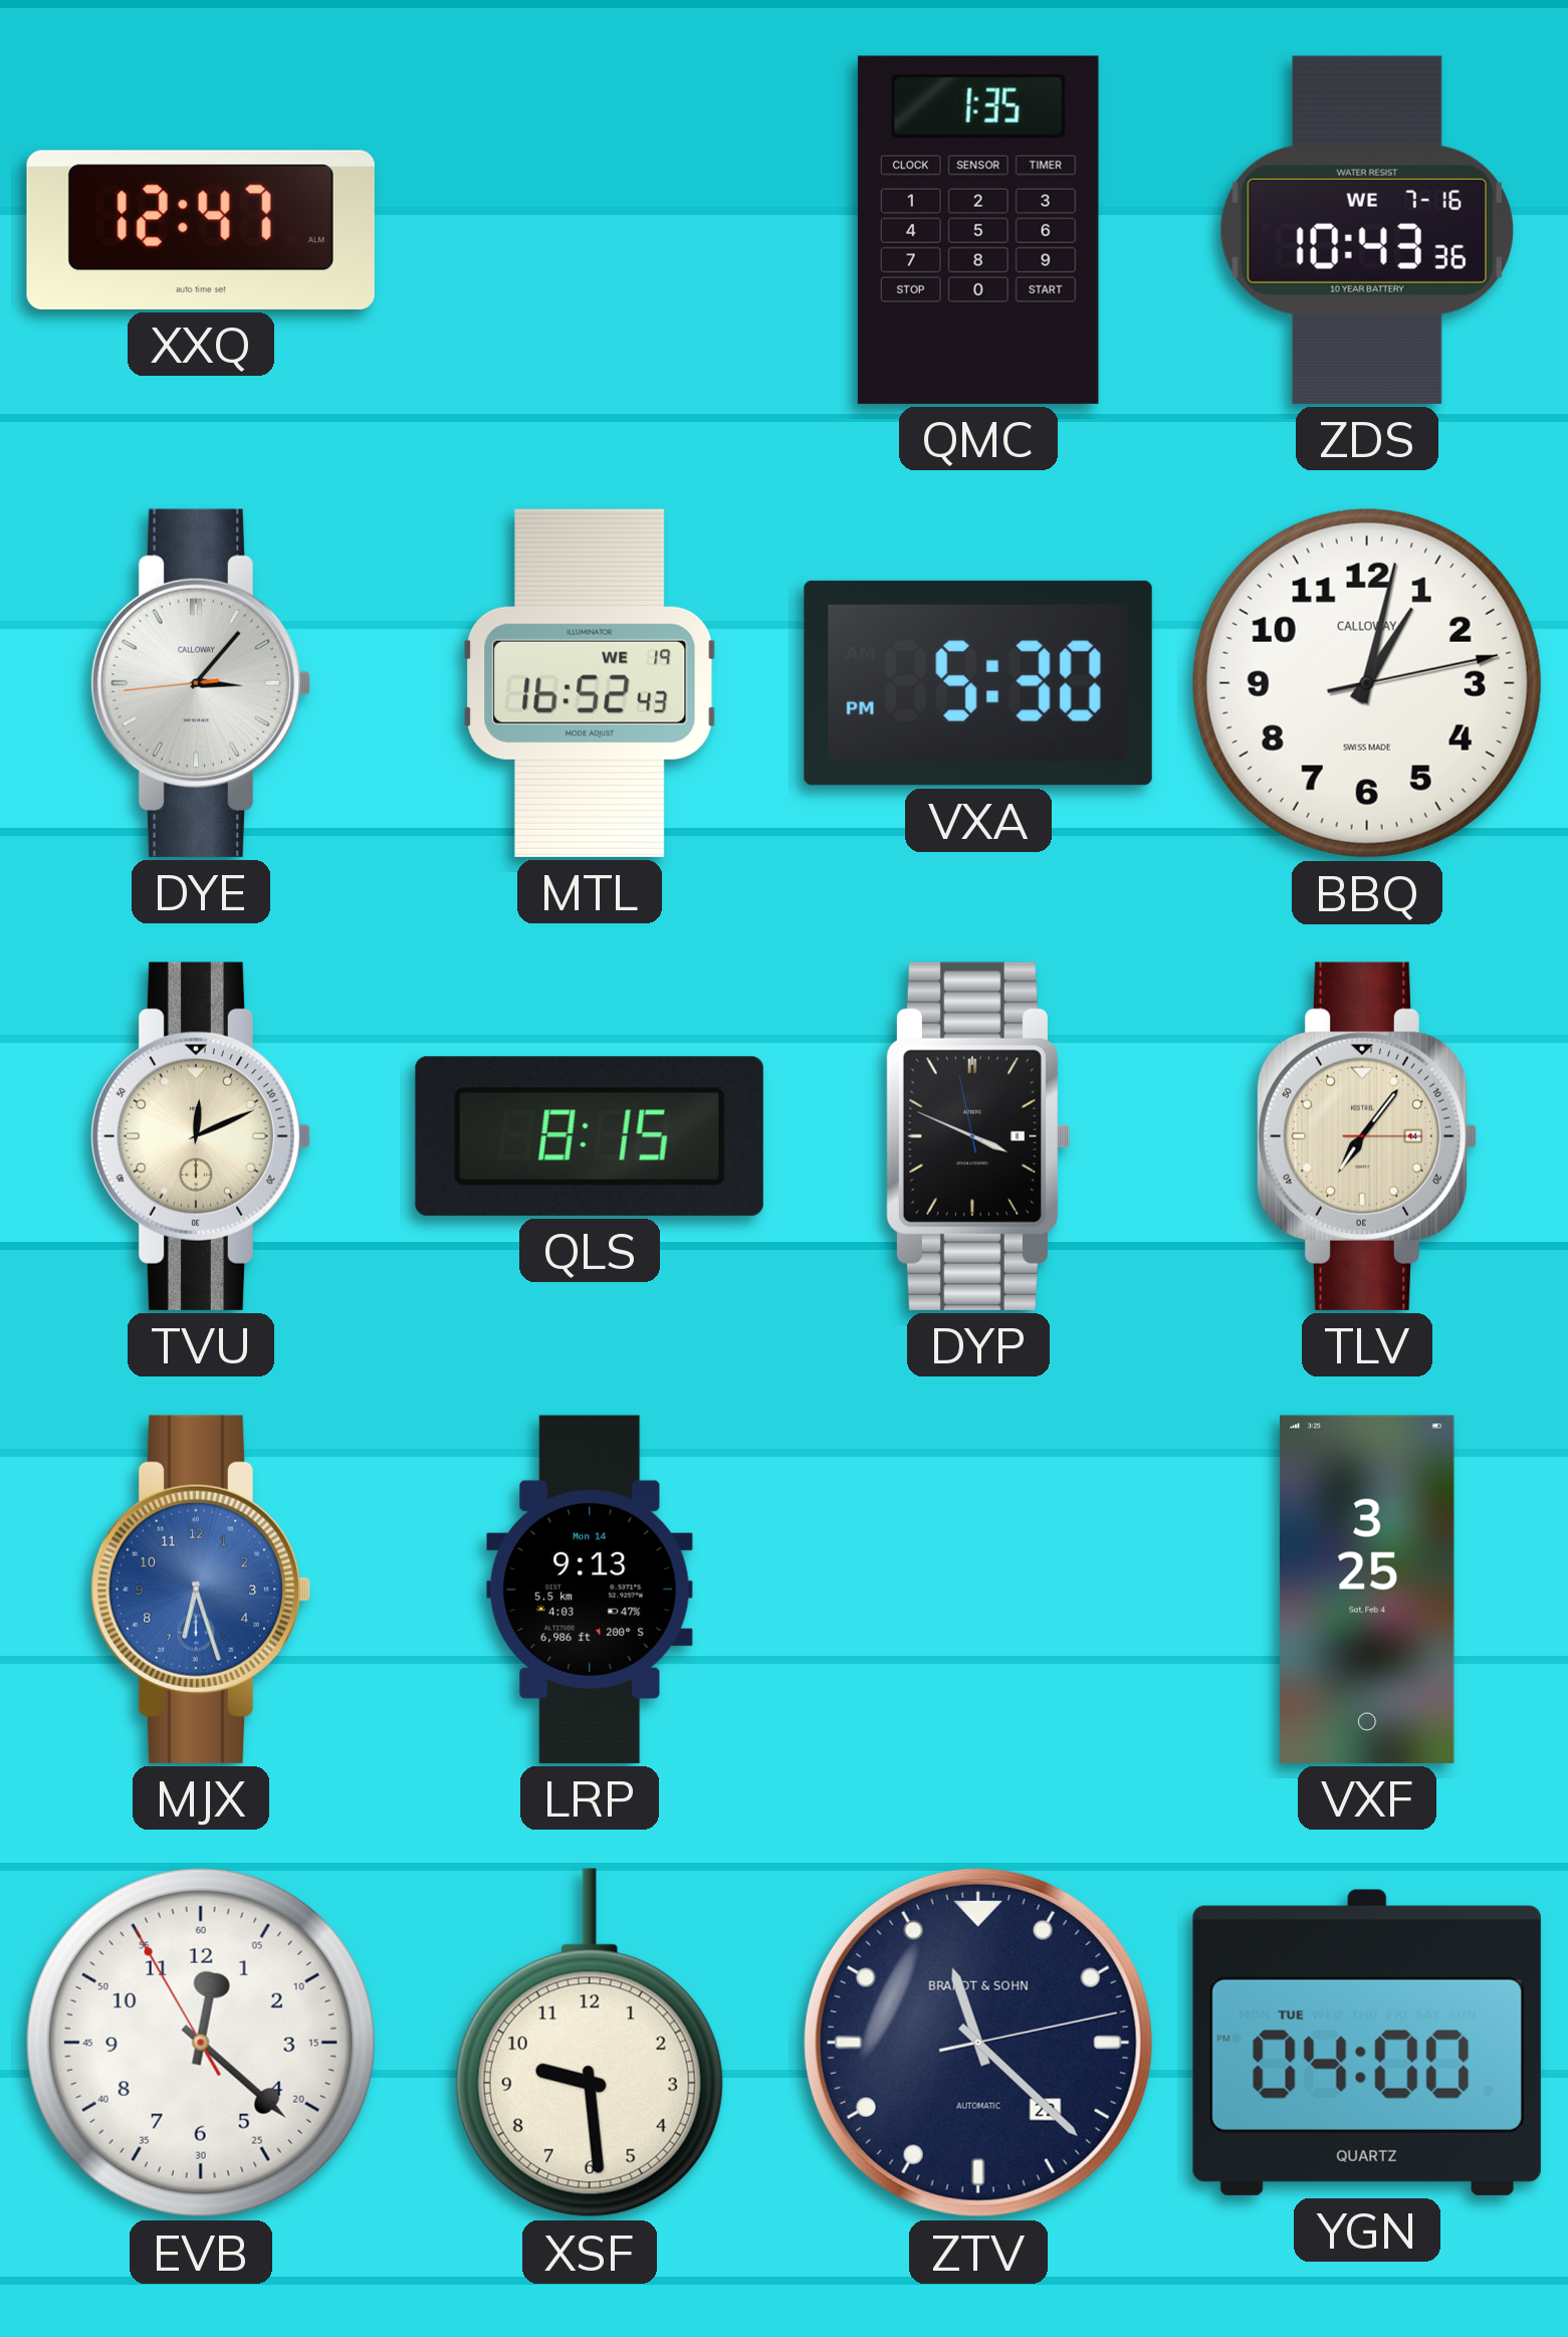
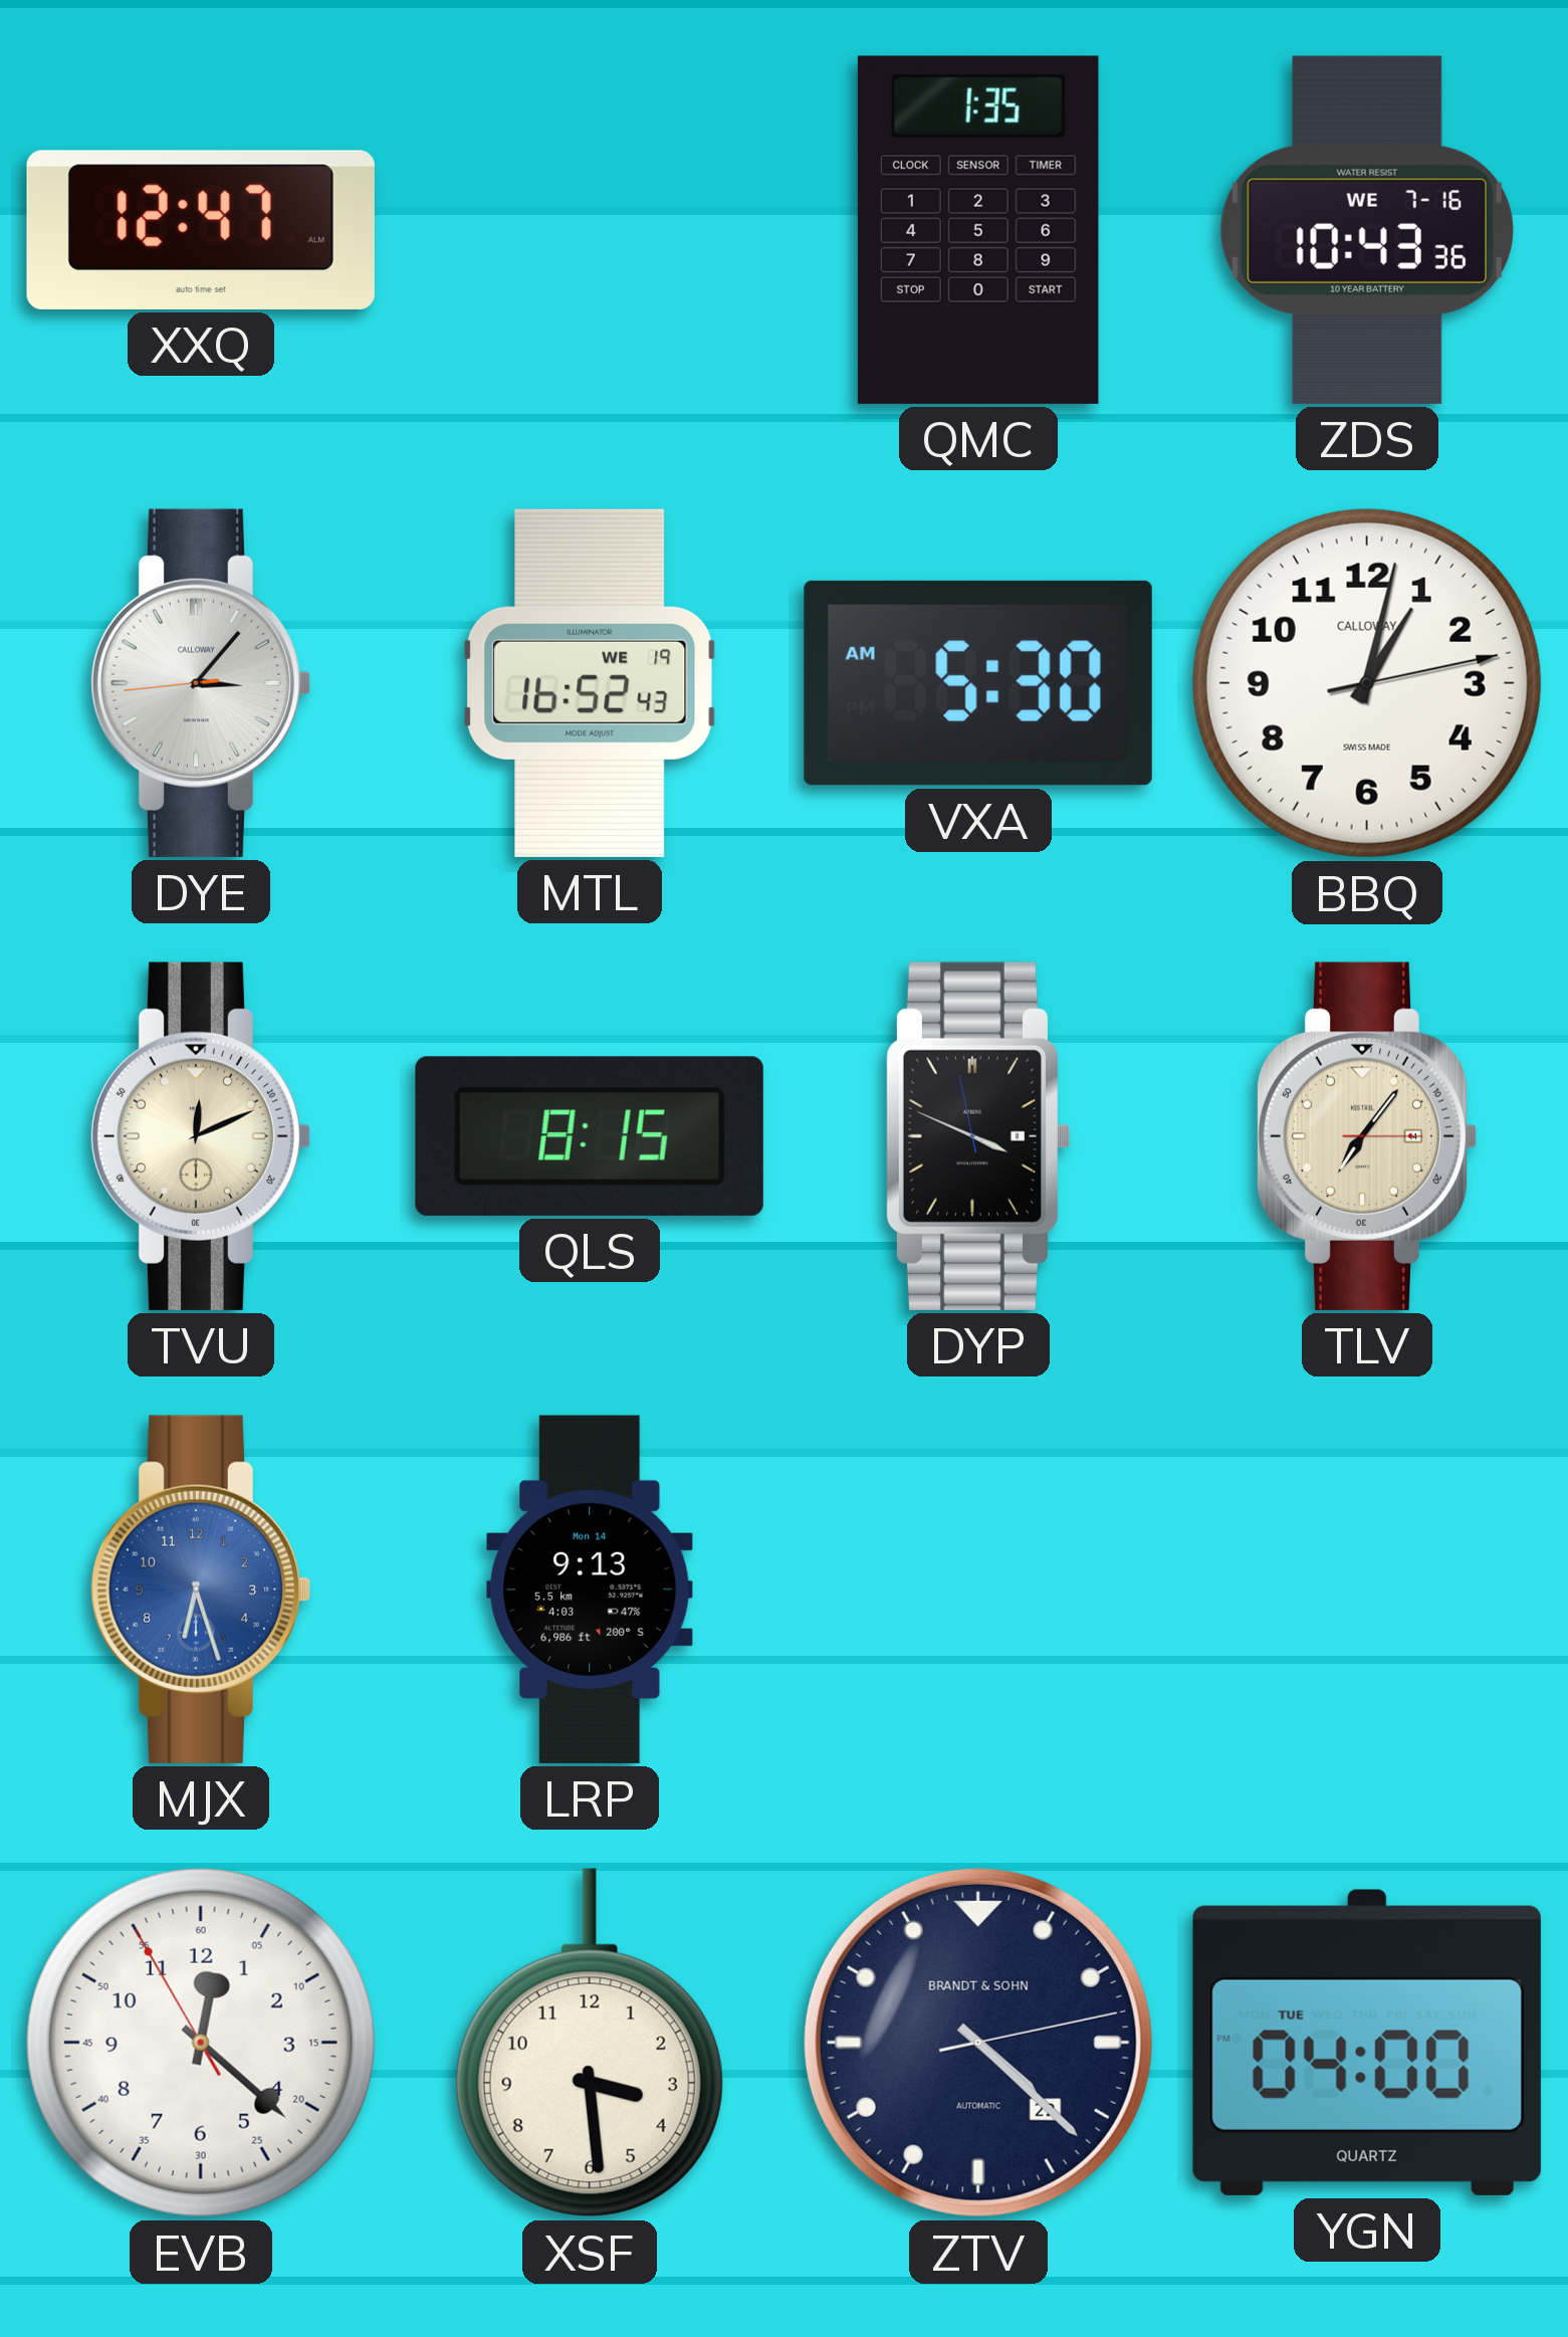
VXA: 5:30 PM -> 5:30 AM (978, 683)
VXF: 3:25 -> none (1367, 1589)
XSF: 9:29 -> 3:29 (590, 2043)
ZTV: 11:22 -> 4:22 (978, 2043)
